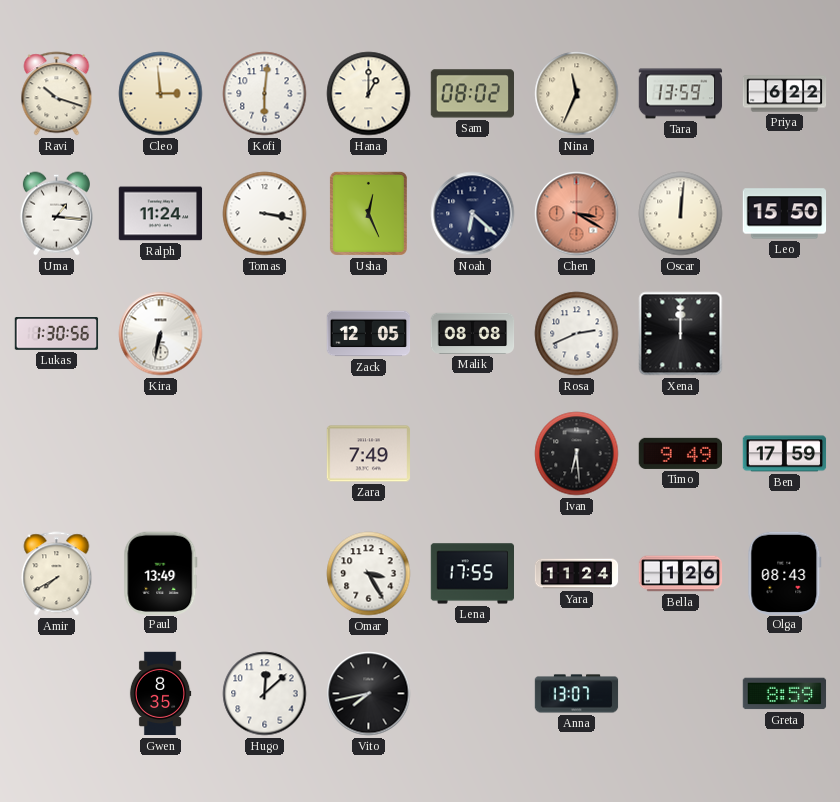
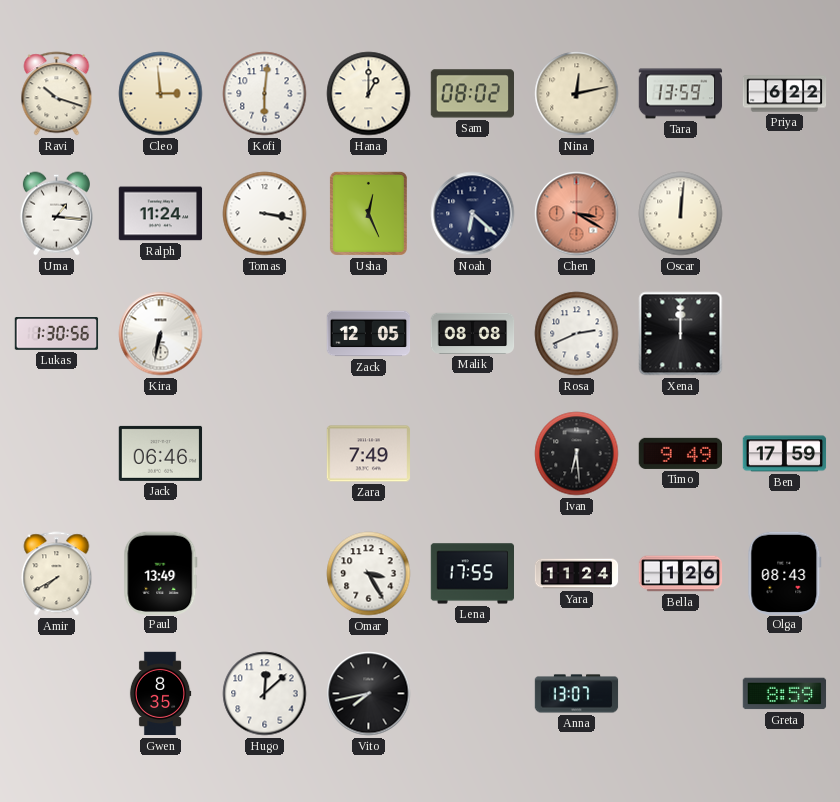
Nina: 11:34 -> 12:13 (577, 94)
Leo: 15:50 -> none (785, 214)
Jack: none -> 06:46 (161, 453)
